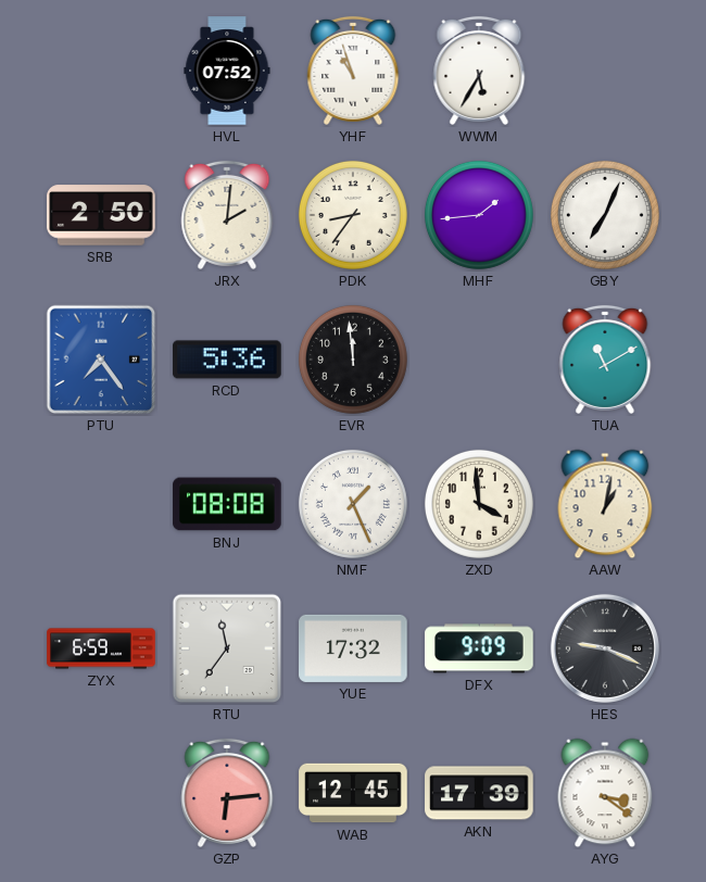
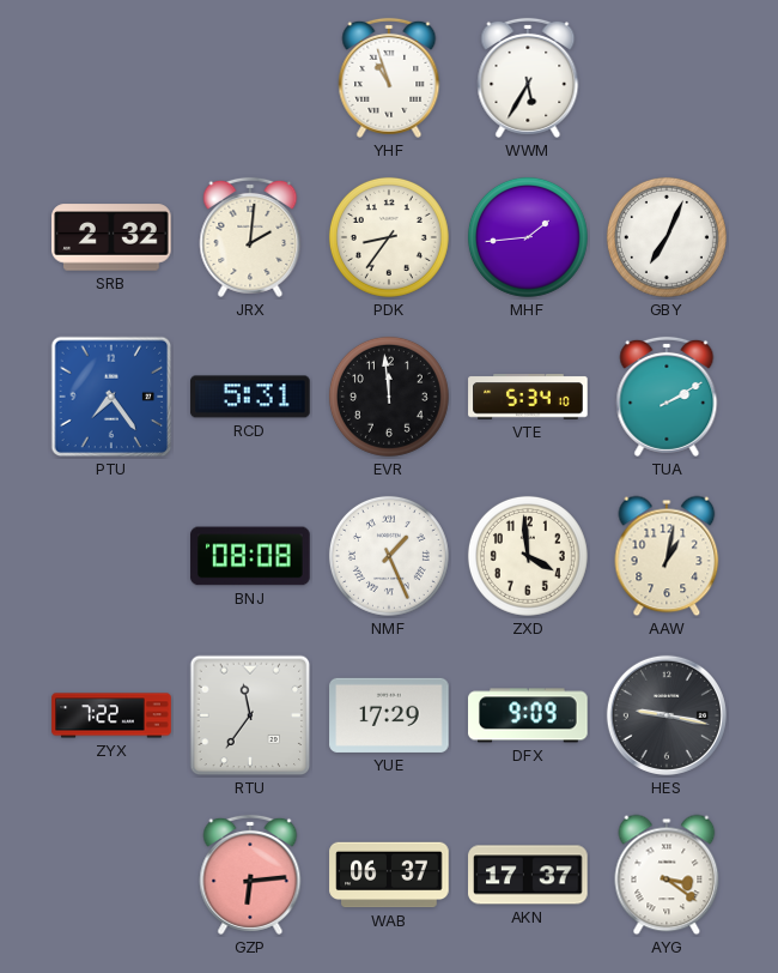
HVL: 07:52 -> none (227, 71)
SRB: 2:50 -> 2:32 (111, 237)
RCD: 5:36 -> 5:31 (250, 397)
VTE: none -> 5:34 (528, 397)
TUA: 11:10 -> 2:10 (667, 397)
ZYX: 6:59 -> 7:22 (111, 715)
YUE: 17:32 -> 17:29 (389, 715)
HES: 9:19 -> 9:17 (667, 715)
WAB: 12:45 -> 06:37 (389, 875)
AKN: 17:39 -> 17:37 (528, 875)
